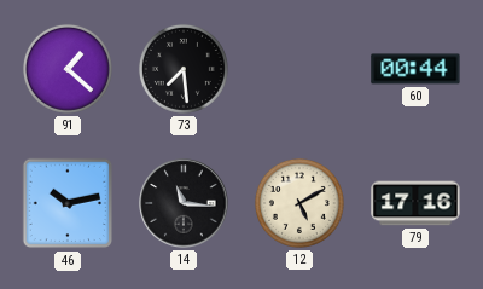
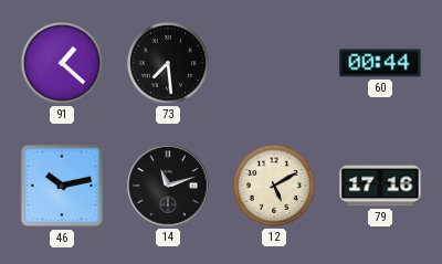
14: 11:16 -> 11:12 (168, 186)
